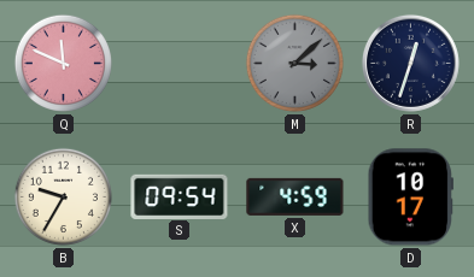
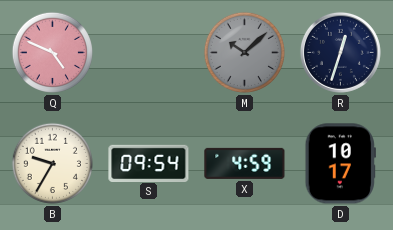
Q: 11:49 -> 4:49 (52, 52)
M: 3:08 -> 10:08 (244, 52)
